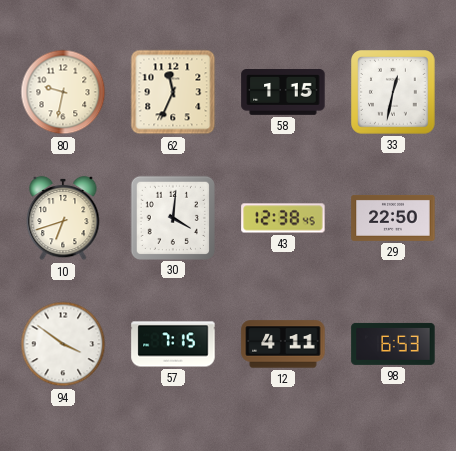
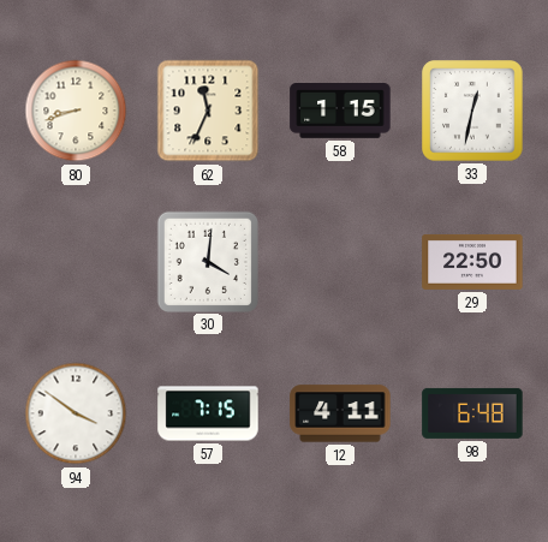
80: 9:32 -> 8:42 (76, 111)
10: 6:42 -> none (63, 218)
43: 12:38 -> none (283, 218)
98: 6:53 -> 6:48 (472, 413)
